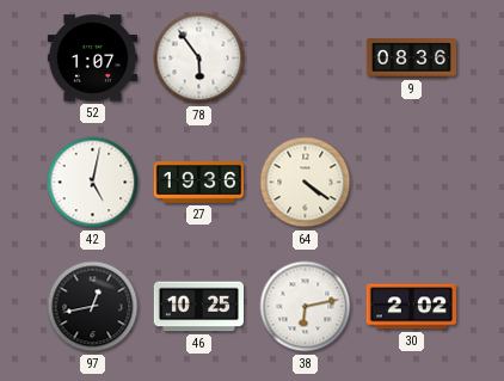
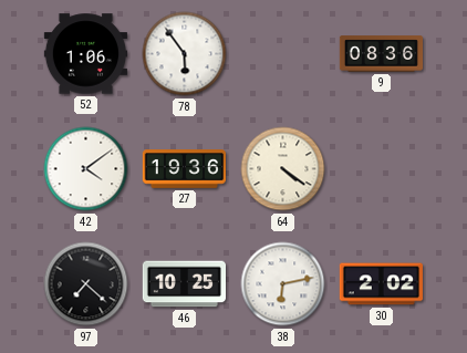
52: 1:07 -> 1:06 (85, 54)
42: 5:02 -> 4:09 (86, 169)
97: 12:43 -> 7:22 (86, 284)
